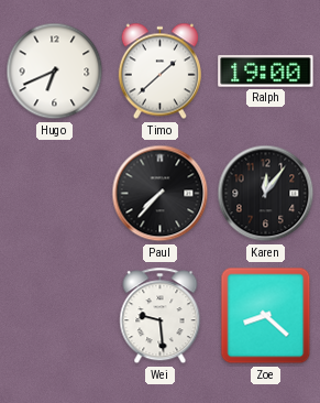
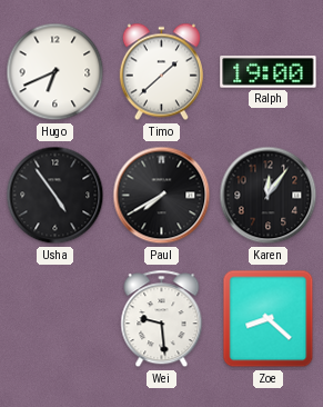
Usha: none -> 4:54 (55, 196)
Paul: 7:37 -> 7:40 (162, 196)
